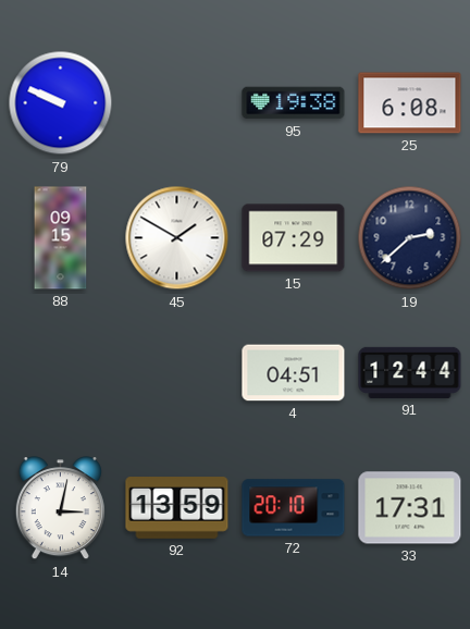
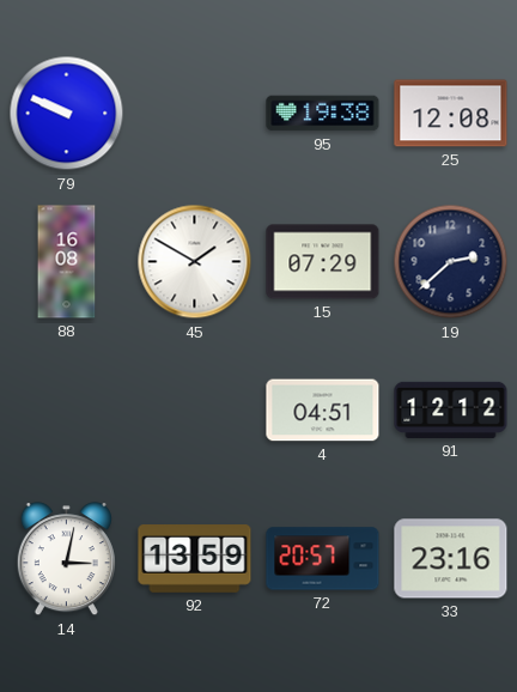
25: 6:08 -> 12:08 (451, 114)
88: 09:15 -> 16:08 (67, 262)
91: 12:44 -> 12:12 (451, 409)
72: 20:10 -> 20:57 (323, 559)
33: 17:31 -> 23:16 (451, 559)
